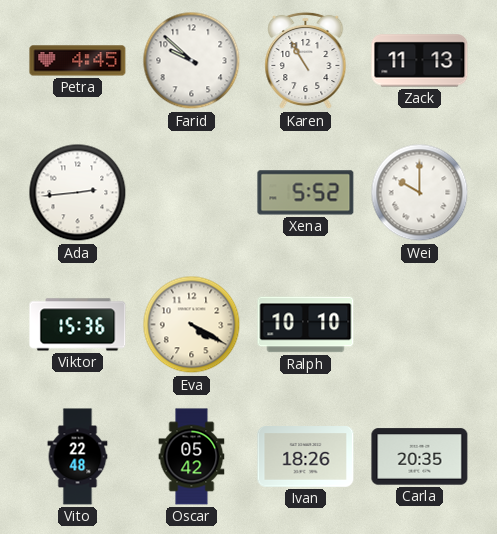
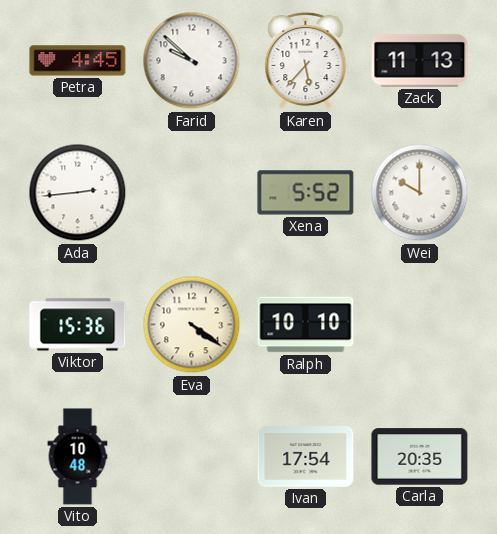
Karen: 10:55 -> 5:37 (306, 61)
Eva: 4:20 -> 4:21 (192, 325)
Vito: 22:48 -> 10:48 (78, 457)
Oscar: 05:42 -> none (192, 457)
Ivan: 18:26 -> 17:54 (306, 457)
